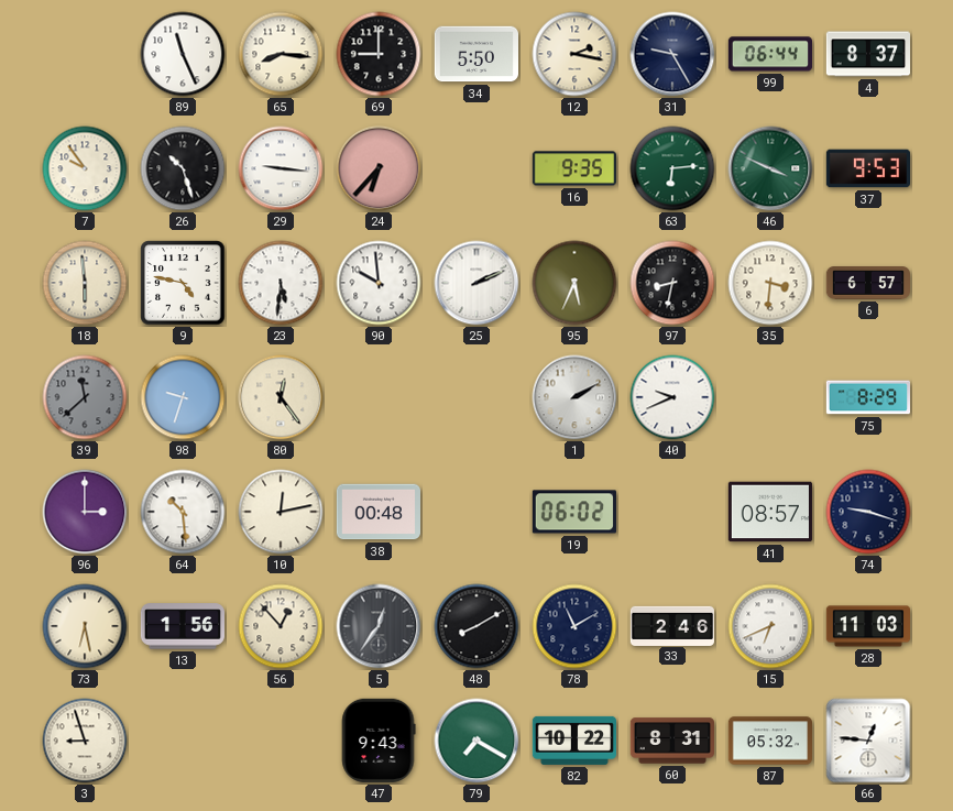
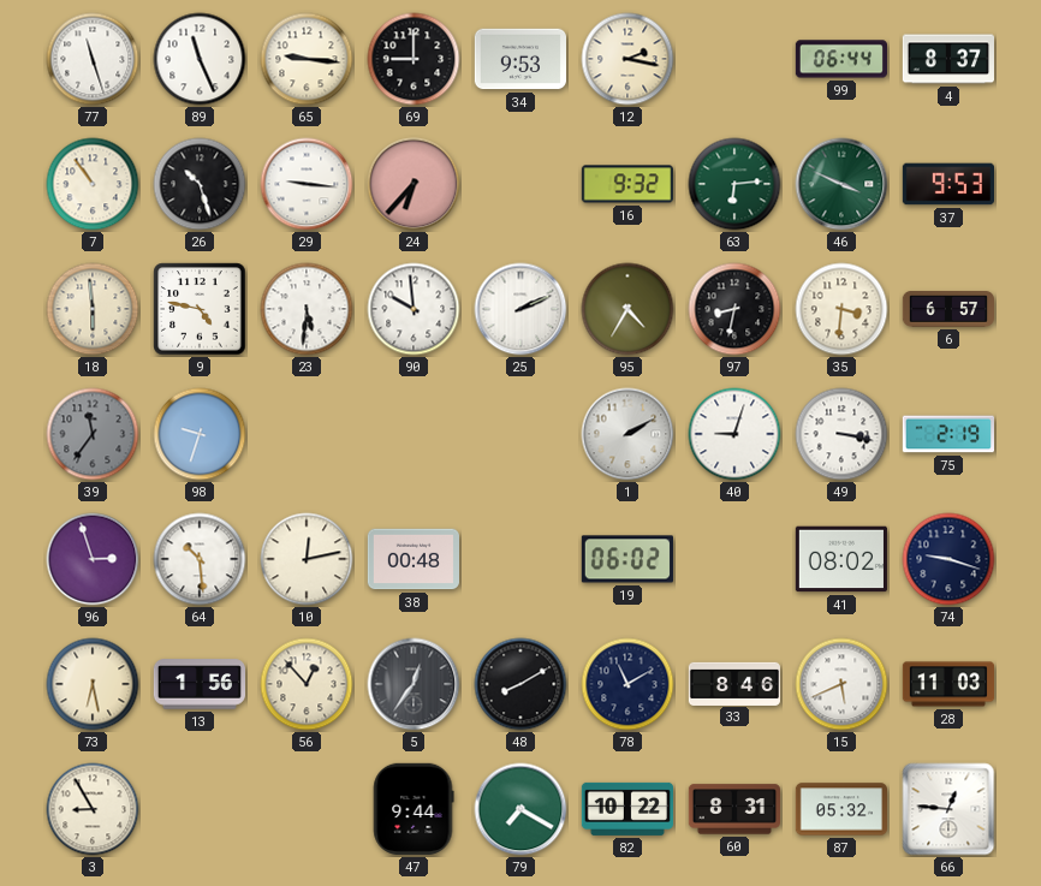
77: none -> 11:27 (93, 59)
65: 8:16 -> 9:16 (307, 59)
34: 5:50 -> 9:53 (519, 59)
31: 9:25 -> none (672, 54)
7: 9:54 -> 10:54 (93, 184)
16: 9:35 -> 9:32 (626, 184)
95: 5:34 -> 4:35 (627, 309)
39: 11:38 -> 11:36 (93, 434)
80: 12:24 -> none (281, 397)
40: 9:41 -> 9:03 (734, 434)
49: none -> 3:17 (841, 434)
75: 8:29 -> 2:19 (947, 434)
96: 3:00 -> 2:57 (93, 559)
41: 08:57 -> 08:02 (841, 559)
33: 2:46 -> 8:46 (733, 683)
15: 6:41 -> 5:41 (841, 684)
3: 8:57 -> 8:55 (93, 809)
47: 9:43 -> 9:44 (414, 809)
